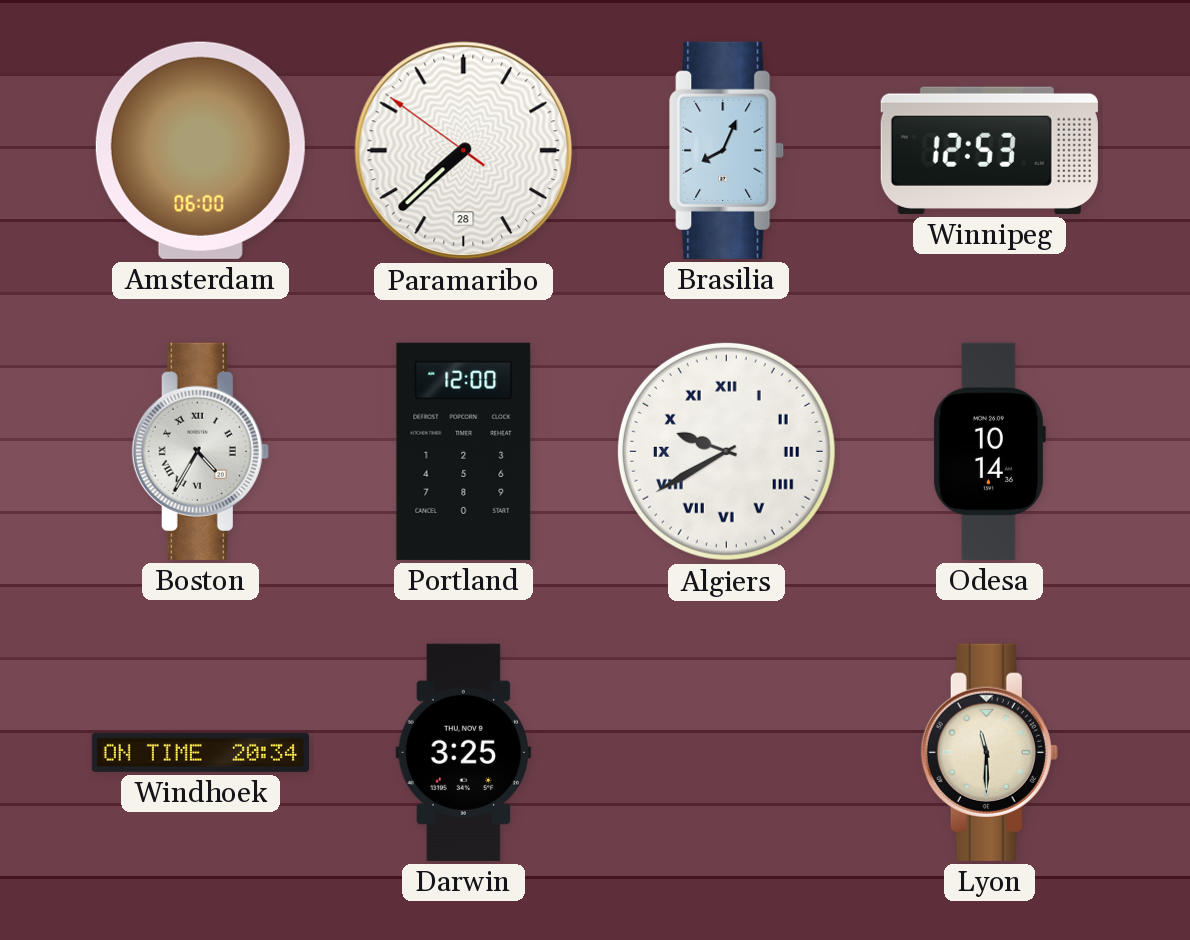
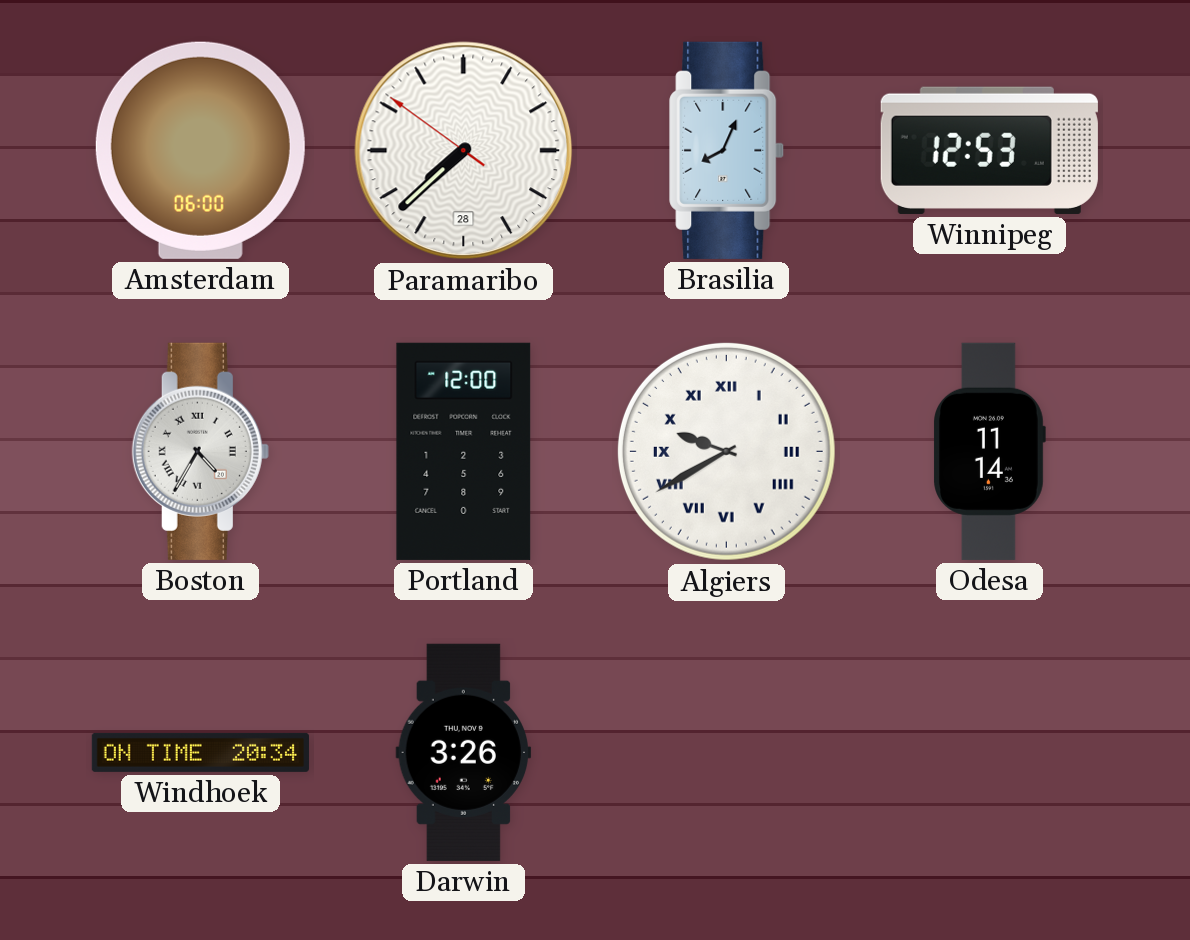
Odesa: 10:14 -> 11:14 (989, 451)
Darwin: 3:25 -> 3:26 (464, 752)
Lyon: 11:30 -> none (989, 752)
